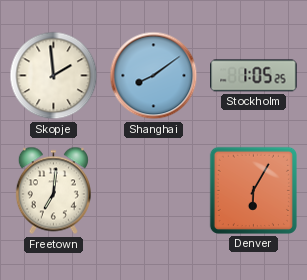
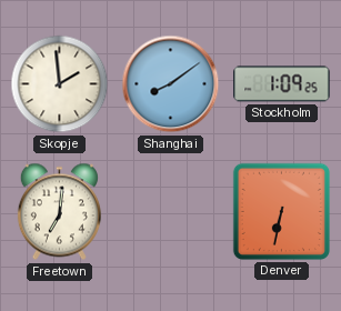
Stockholm: 1:05 -> 1:09 (282, 84)
Denver: 6:05 -> 6:32 (281, 211)
